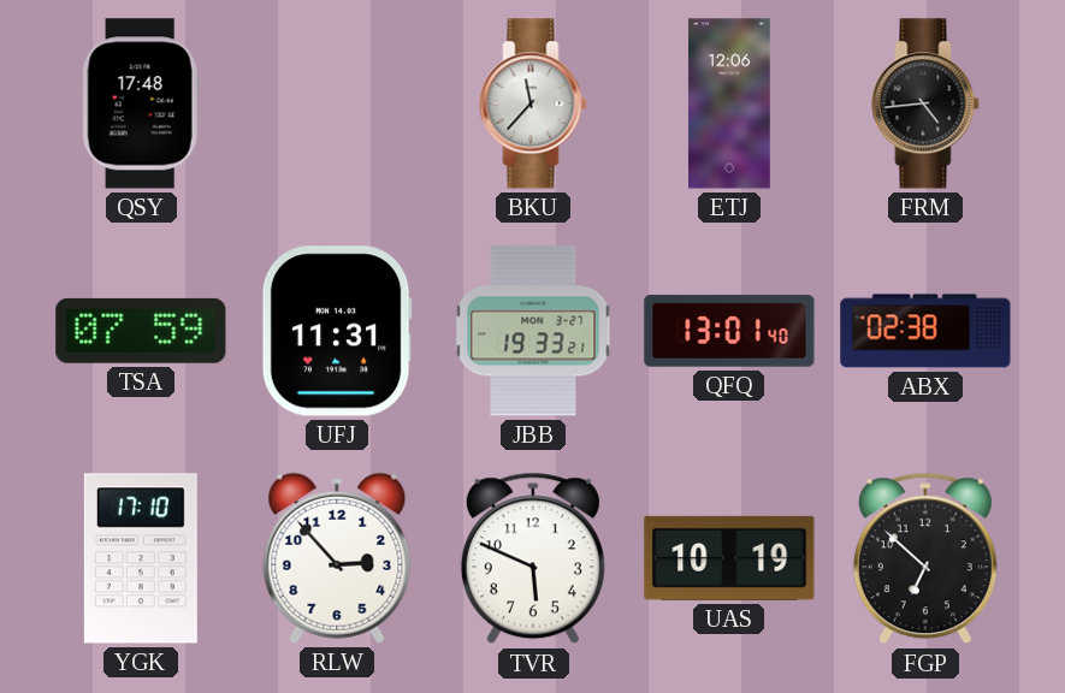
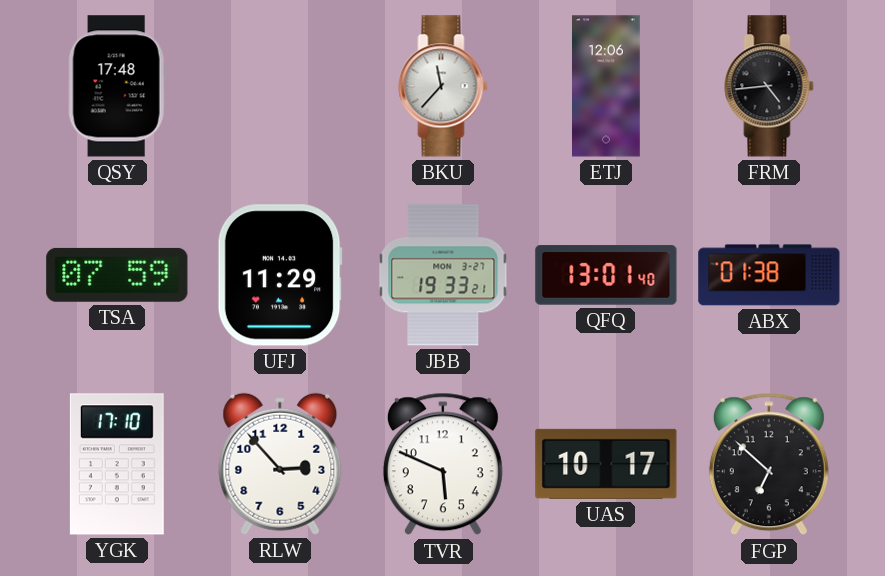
UFJ: 11:31 -> 11:29 (280, 275)
ABX: 02:38 -> 01:38 (769, 275)
UAS: 10:19 -> 10:17 (606, 464)
